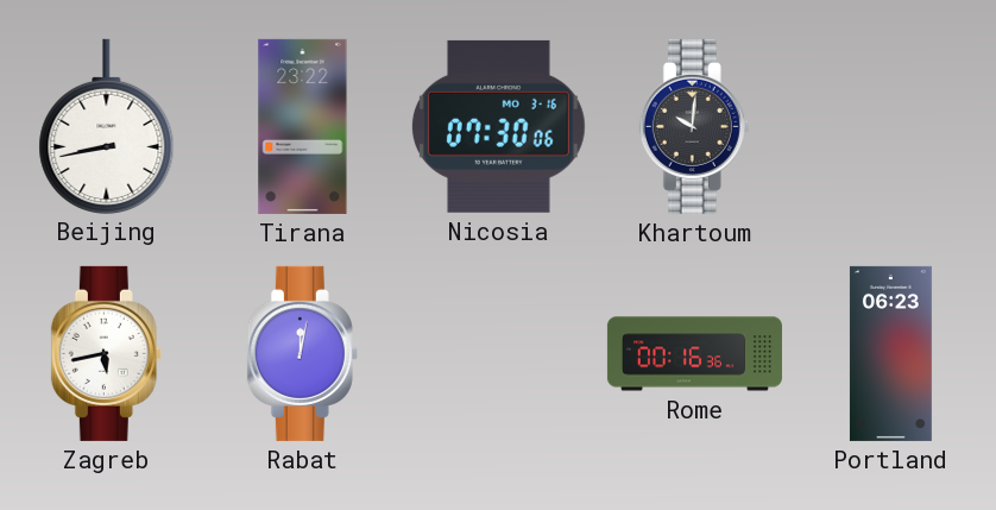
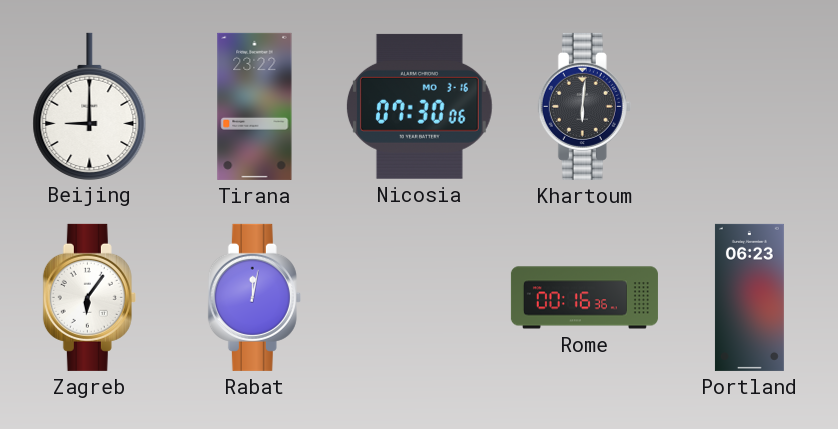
Beijing: 8:43 -> 9:00 (90, 106)
Khartoum: 10:01 -> 6:01 (584, 106)
Zagreb: 5:43 -> 6:06 (89, 297)
